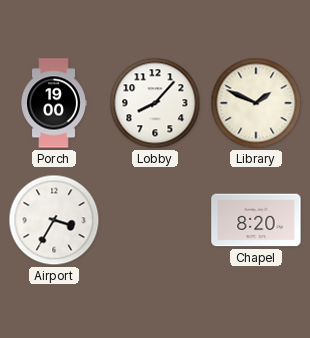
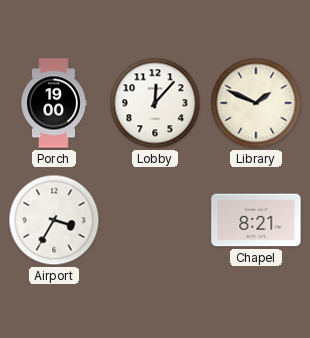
Lobby: 8:07 -> 12:07 (155, 103)
Chapel: 8:20 -> 8:21 (256, 220)
